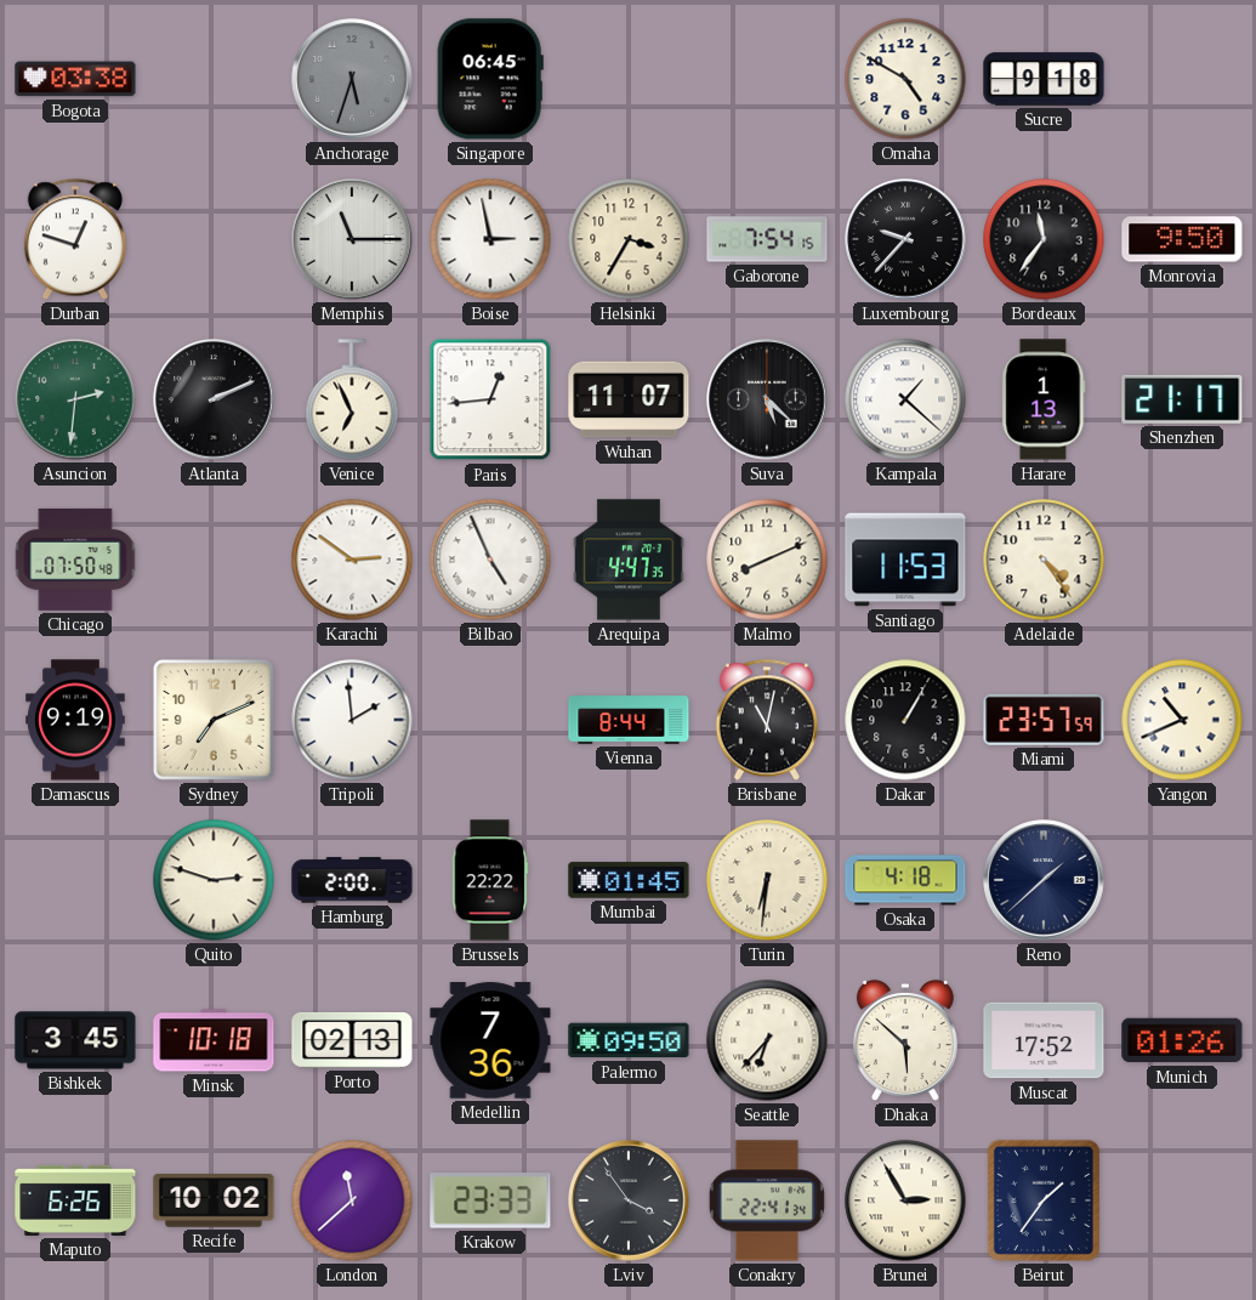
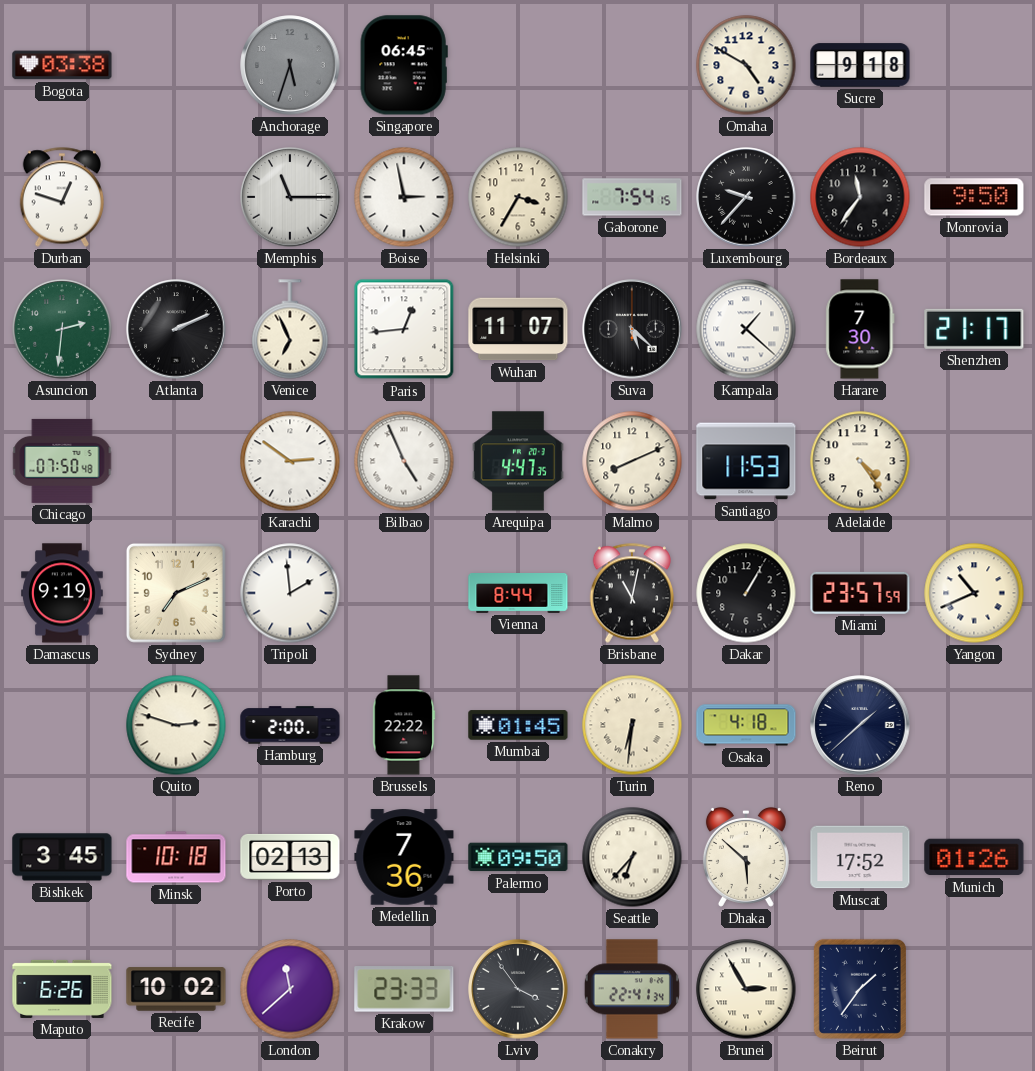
Harare: 1:13 -> 7:30 (860, 329)
